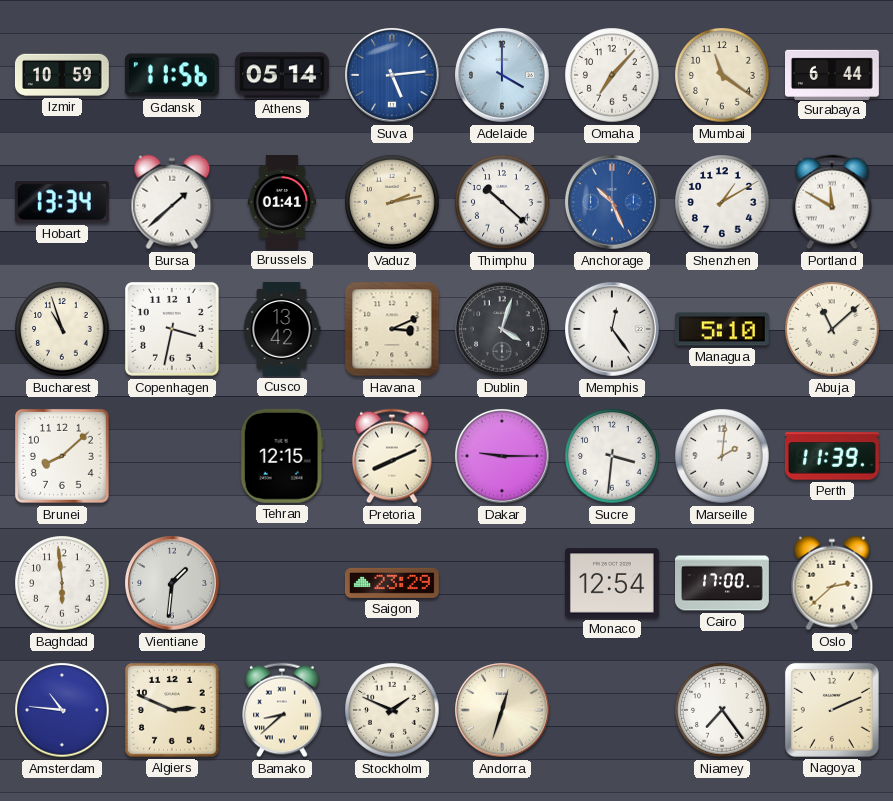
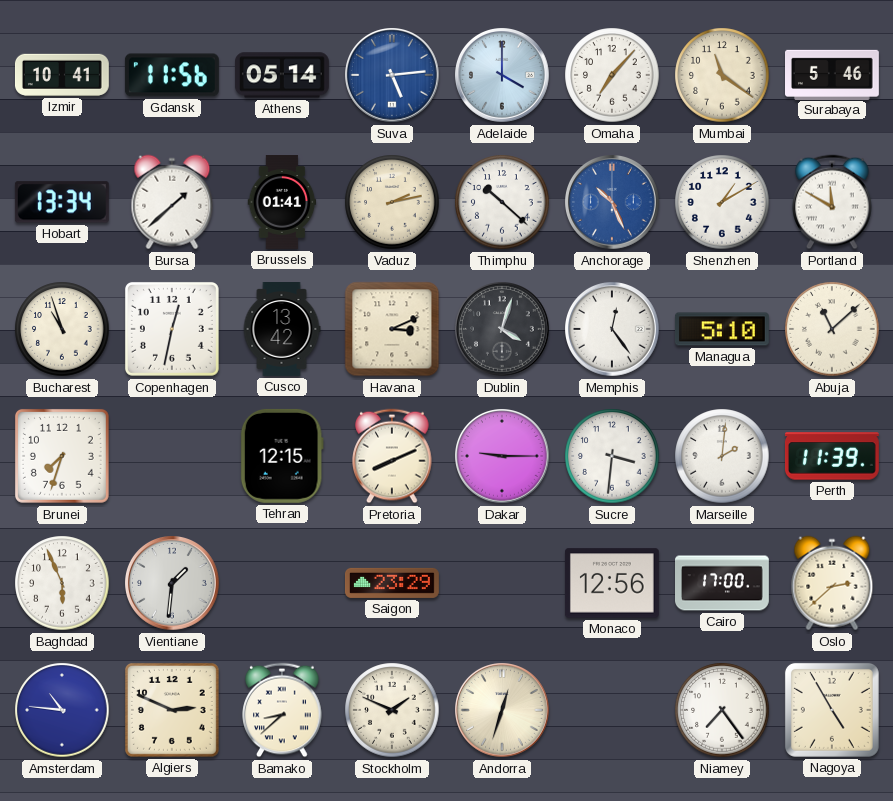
Izmir: 10:59 -> 10:41 (62, 75)
Surabaya: 6:44 -> 5:46 (833, 74)
Copenhagen: 3:32 -> 12:32 (172, 329)
Brunei: 8:08 -> 7:33 (62, 456)
Baghdad: 5:59 -> 5:56 (62, 583)
Monaco: 12:54 -> 12:56 (612, 583)
Nagoya: 2:11 -> 4:55 (832, 710)
